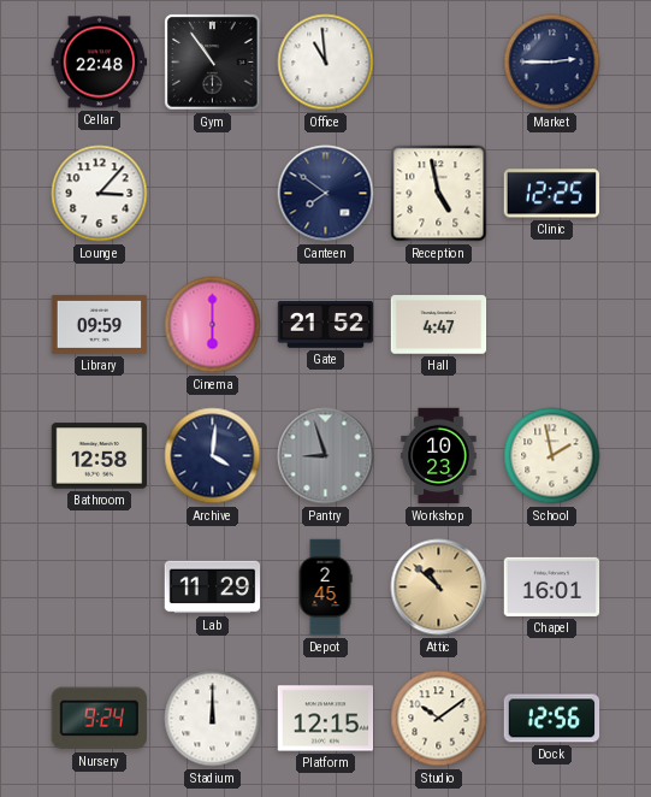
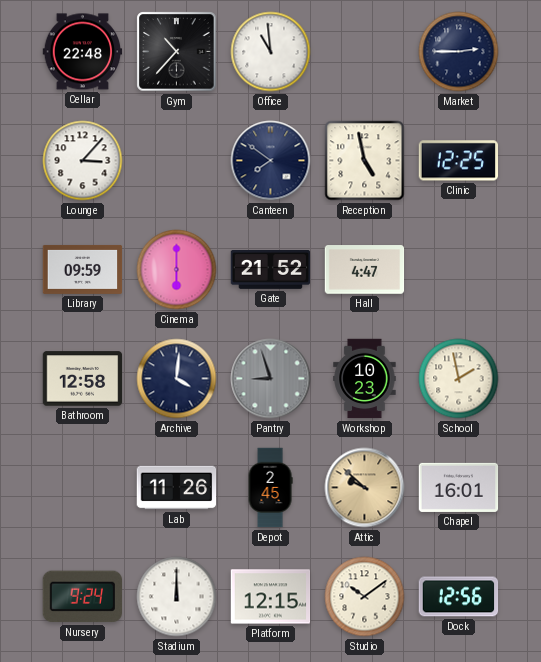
Gym: 10:54 -> 10:37 (177, 52)
Lab: 11:29 -> 11:26 (177, 488)
Attic: 10:52 -> 9:52 (365, 488)
